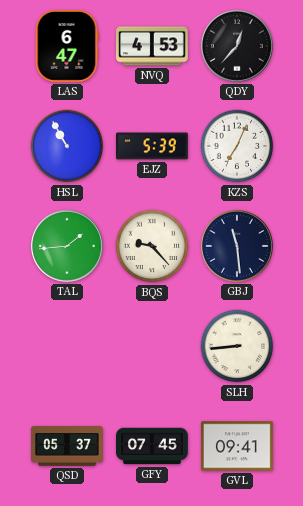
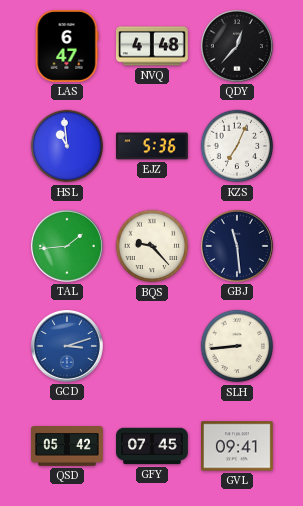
NVQ: 4:53 -> 4:48 (153, 46)
HSL: 10:55 -> 10:59 (67, 146)
EJZ: 5:39 -> 5:36 (153, 146)
GCD: none -> 3:12 (67, 346)
QSD: 05:37 -> 05:42 (68, 446)
